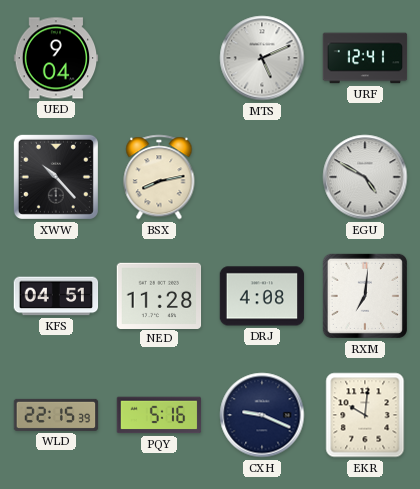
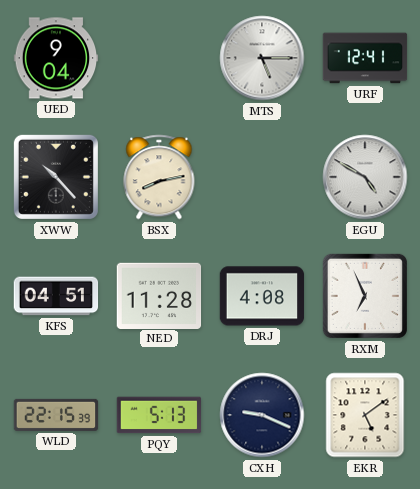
MTS: 5:11 -> 5:15 (262, 58)
RXM: 7:01 -> 6:56 (365, 296)
PQY: 5:16 -> 5:13 (159, 415)
EKR: 10:01 -> 5:09 (365, 415)
